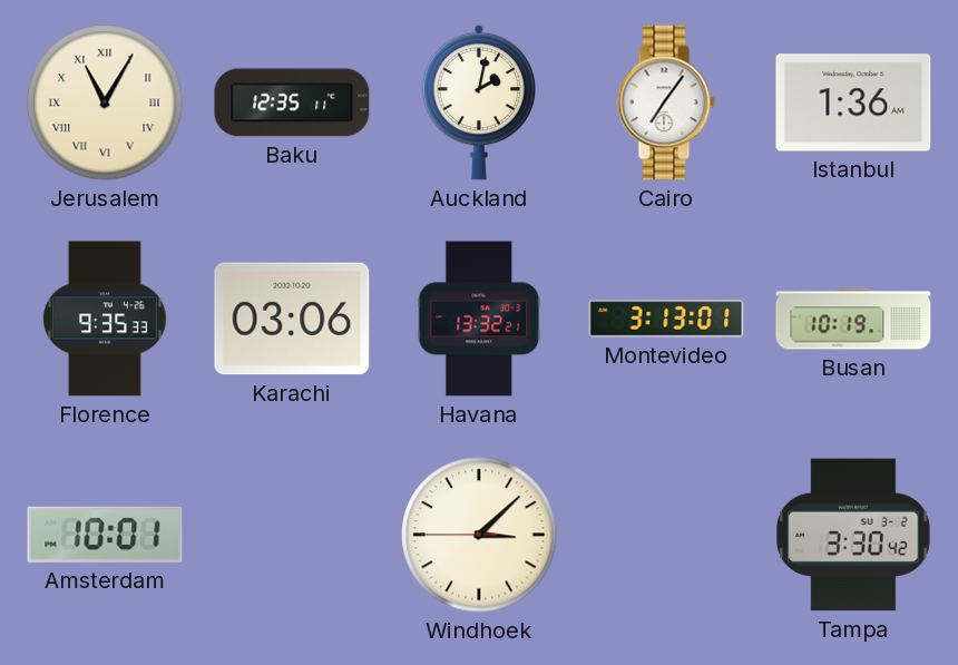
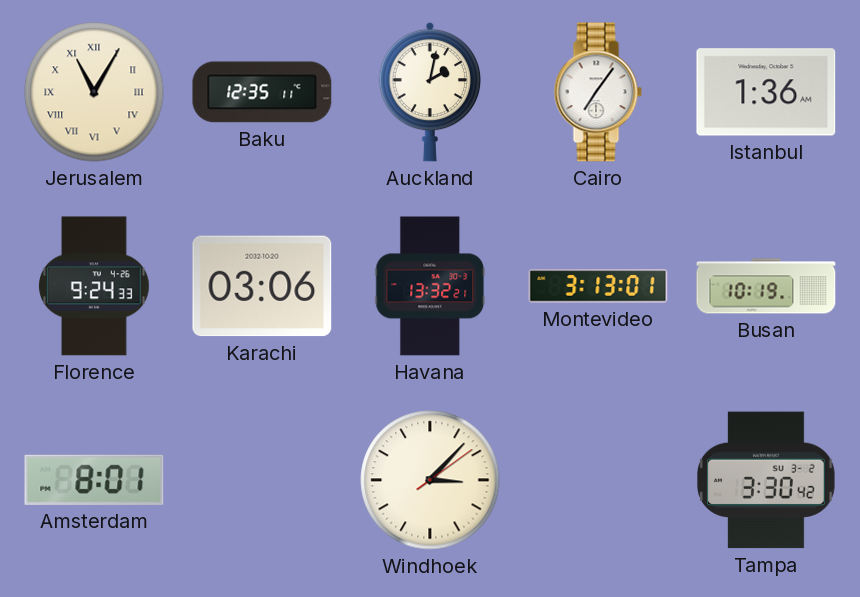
Florence: 9:35 -> 9:24 (94, 286)
Amsterdam: 10:01 -> 8:01 (94, 480)
Windhoek: 3:07:45 -> 3:07:09 (430, 480)
